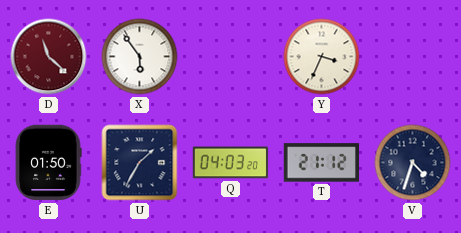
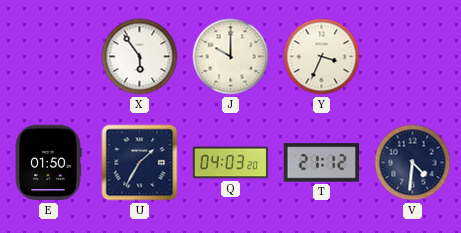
D: 11:22 -> none (49, 57)
J: none -> 10:00 (231, 57)
V: 4:33 -> 4:31 (413, 163)
